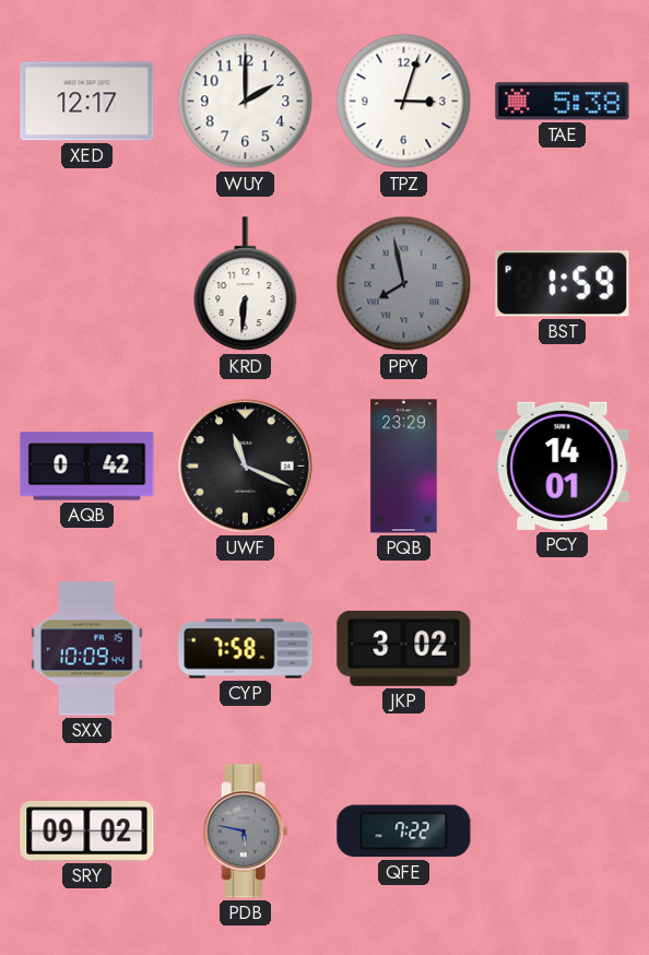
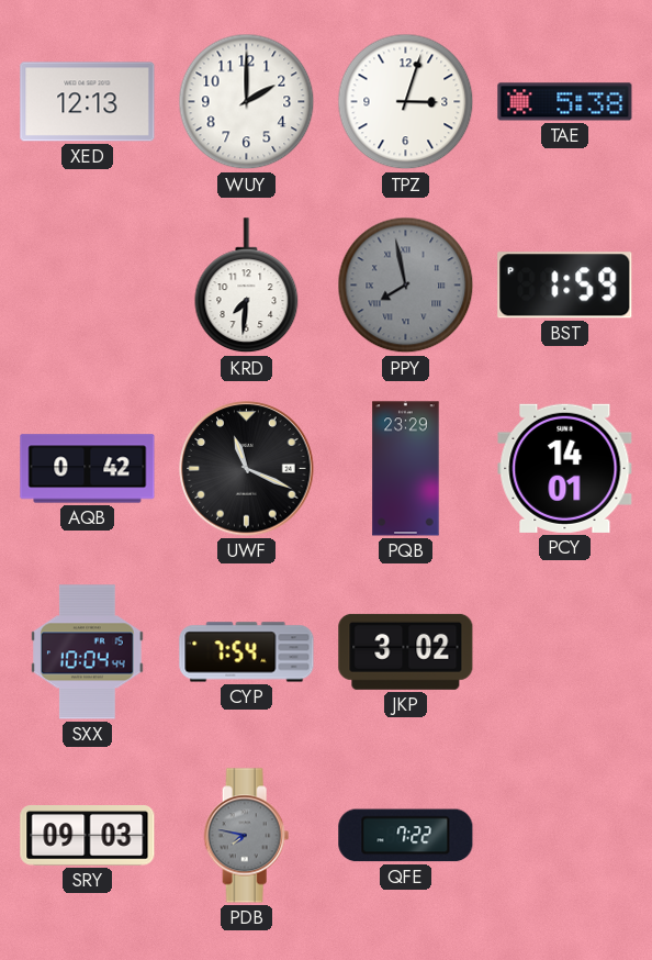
XED: 12:17 -> 12:13 (88, 102)
KRD: 6:31 -> 7:31 (247, 286)
SXX: 10:09 -> 10:04 (88, 652)
CYP: 7:58 -> 7:54 (247, 652)
SRY: 09:02 -> 09:03 (88, 836)
PDB: 5:47 -> 7:47 (247, 836)
